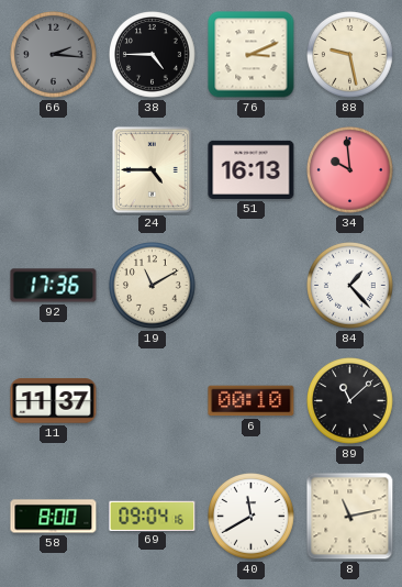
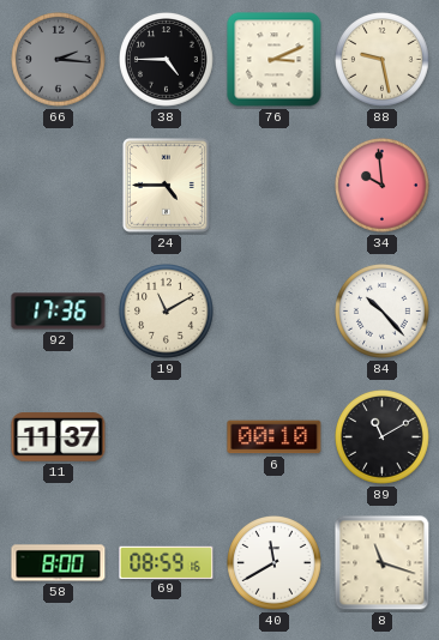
51: 16:13 -> none (252, 169)
84: 1:23 -> 10:23 (383, 312)
89: 11:08 -> 11:10 (383, 437)
69: 09:04 -> 08:59 (167, 562)
8: 11:13 -> 11:18 (383, 563)
